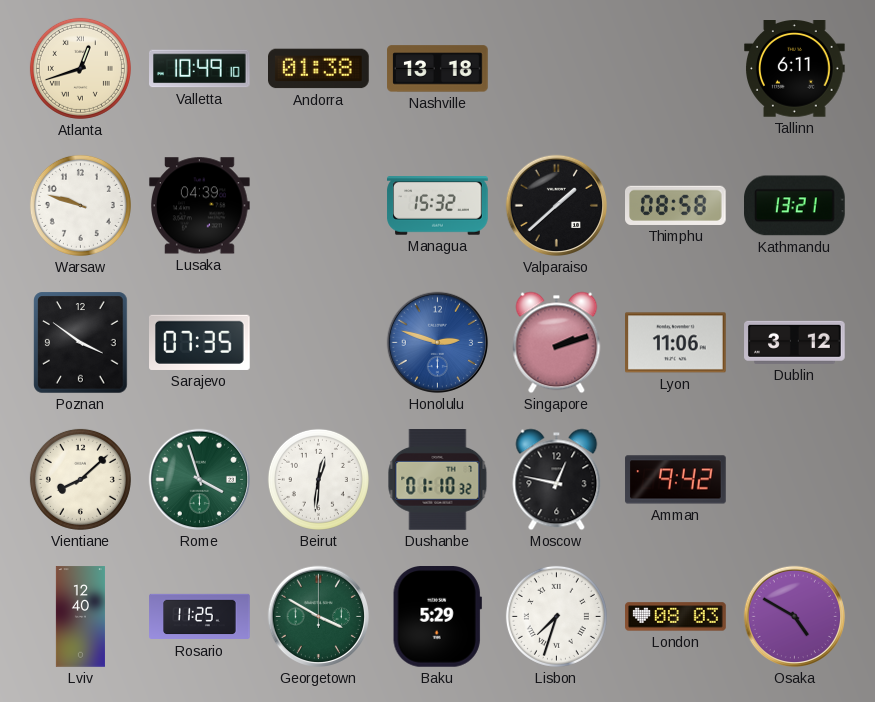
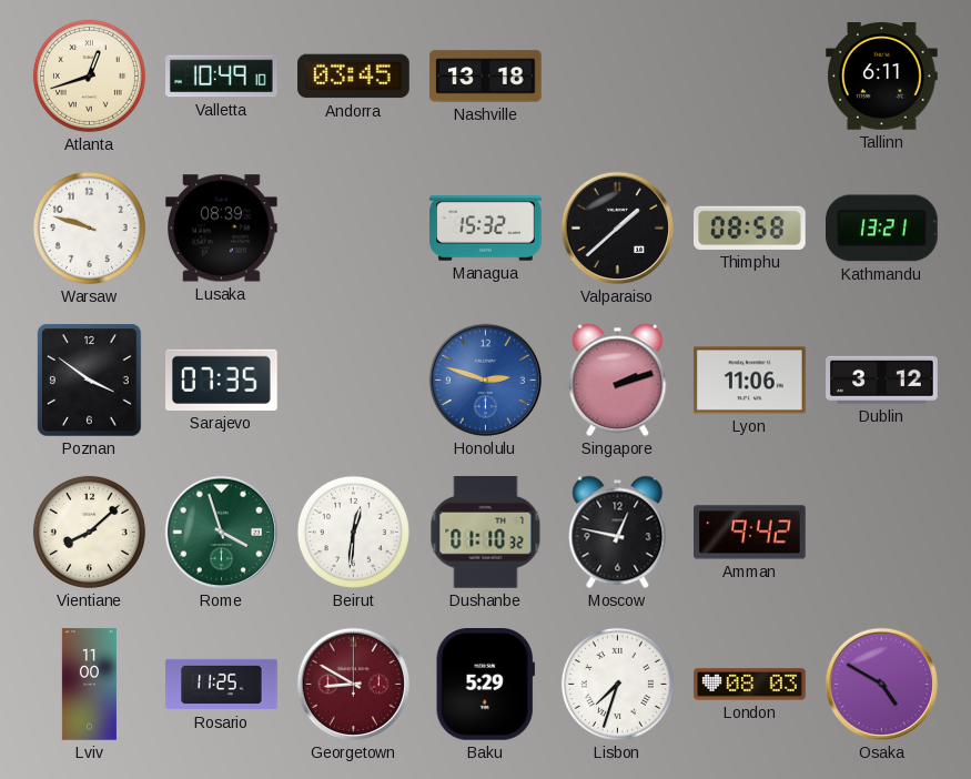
Andorra: 01:38 -> 03:45 (354, 77)
Lusaka: 04:39 -> 08:39 (222, 229)
Lviv: 12:40 -> 11:00 (89, 685)
Georgetown: 3:50 -> 8:50 (354, 685)
Georgetown dial: green -> burgundy (354, 685)
